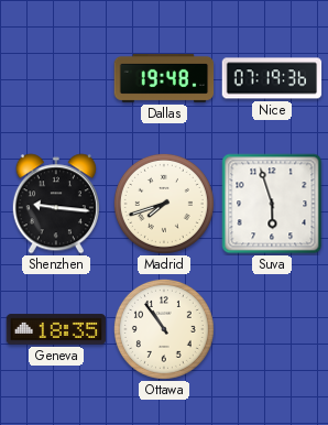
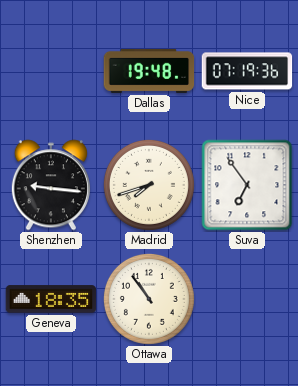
Suva: 5:57 -> 6:54 (247, 185)
